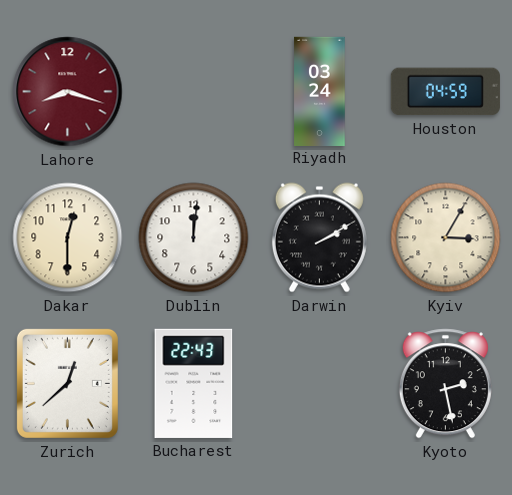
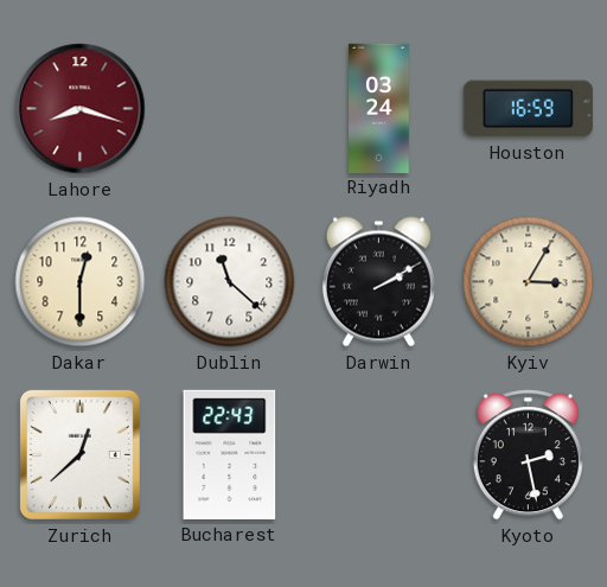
Houston: 04:59 -> 16:59 (528, 109)
Dublin: 12:01 -> 11:22 (230, 282)
